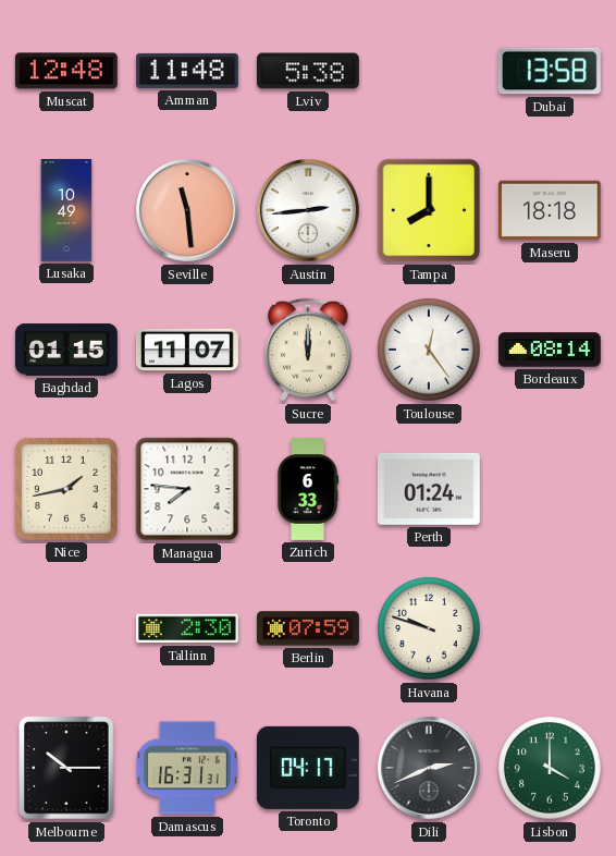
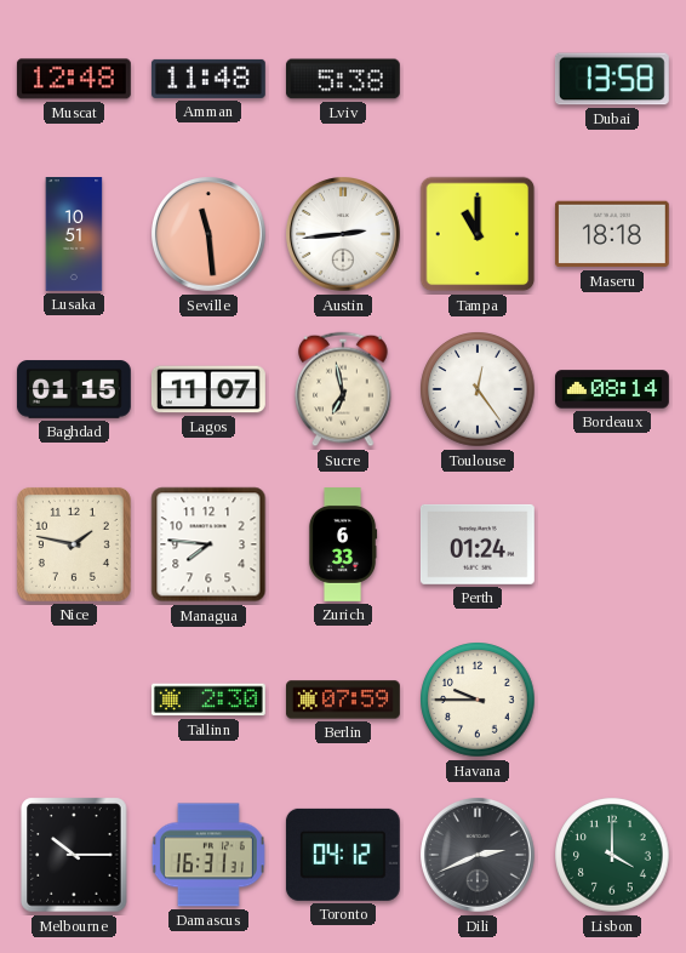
Lusaka: 10:49 -> 10:51 (74, 235)
Tampa: 8:00 -> 11:00 (478, 234)
Sucre: 12:00 -> 6:58 (343, 389)
Nice: 1:43 -> 1:47 (74, 544)
Havana: 9:48 -> 9:45 (478, 700)
Toronto: 04:17 -> 04:12 (343, 855)
